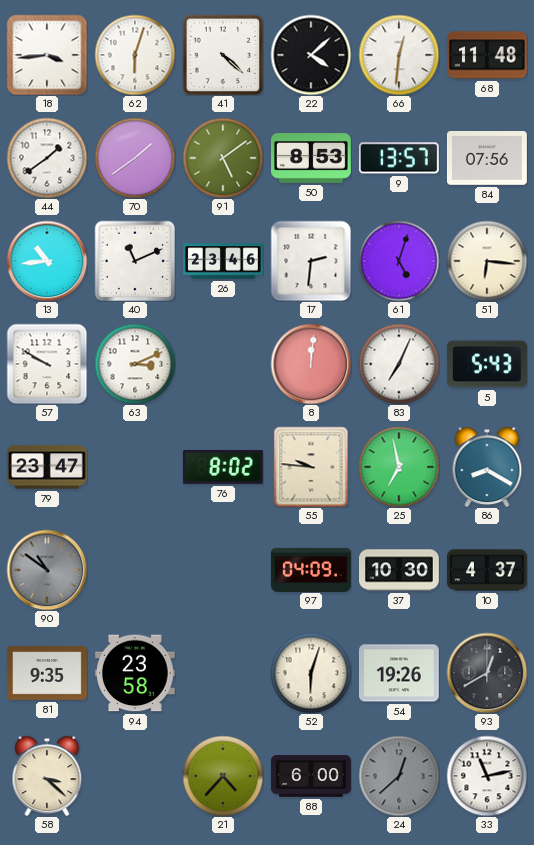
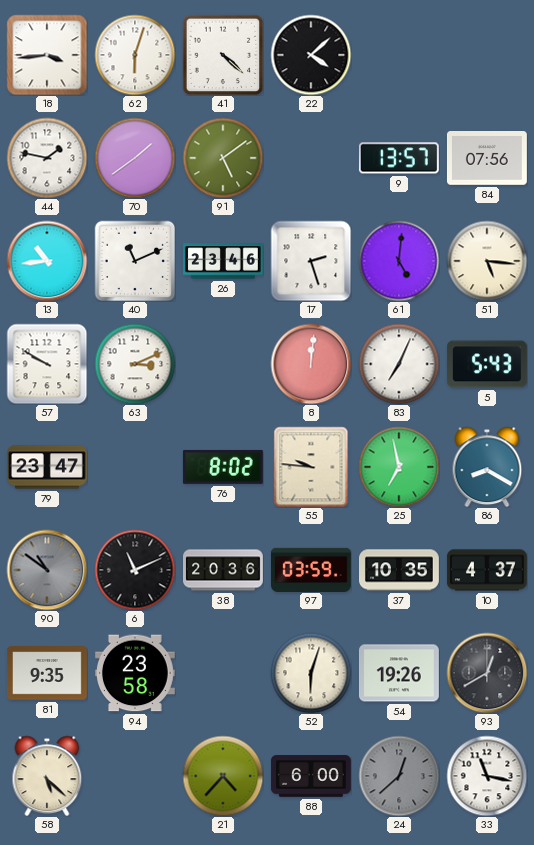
66: 12:31 -> none (399, 55)
68: 11:48 -> none (487, 55)
44: 1:39 -> 1:47 (47, 158)
50: 8:53 -> none (312, 159)
17: 2:31 -> 2:27 (311, 261)
61: 5:03 -> 5:01 (399, 261)
51: 6:16 -> 5:16 (487, 261)
6: none -> 11:11 (135, 570)
38: none -> 20:36 (224, 570)
97: 04:09 -> 03:59 (312, 569)
37: 10:30 -> 10:35 (400, 570)
58: 3:22 -> 5:22 (47, 776)
33: 11:13 -> 11:17 (487, 776)
